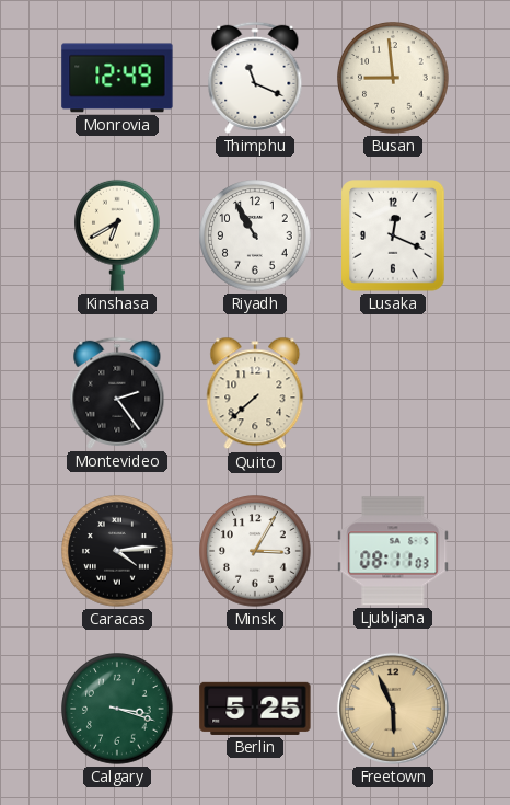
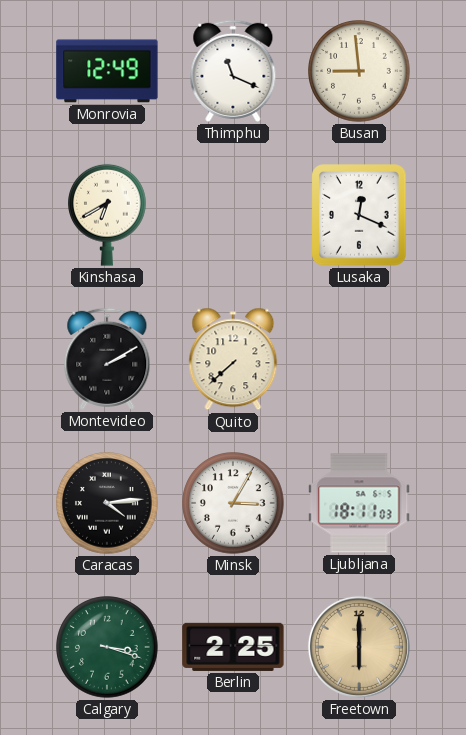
Riyadh: 10:55 -> none (255, 235)
Montevideo: 2:24 -> 2:10 (107, 359)
Ljubljana: 08:11 -> 18:11 (359, 503)
Berlin: 5:25 -> 2:25 (233, 647)
Freetown: 5:56 -> 6:00 (359, 647)
